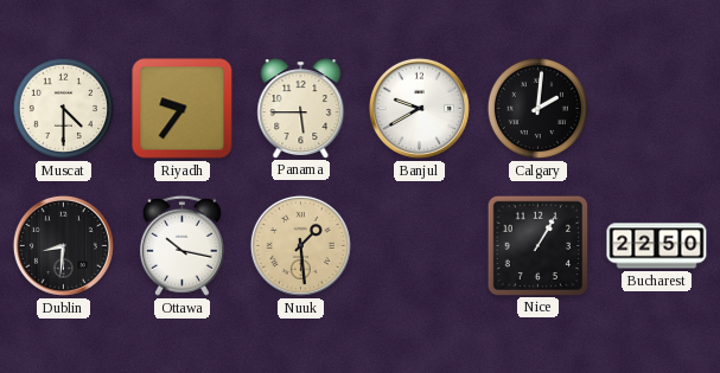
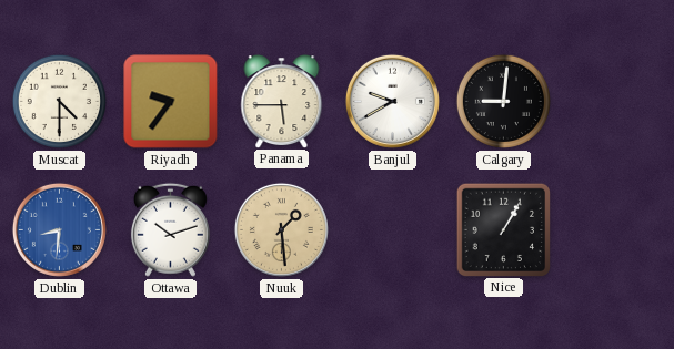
Calgary: 2:01 -> 9:01 (503, 101)
Dublin dial: black -> blue (59, 229)
Ottawa: 10:17 -> 10:12 (170, 229)
Bucharest: 22:50 -> none (657, 246)
